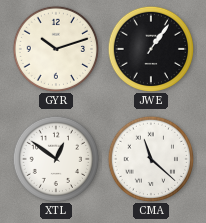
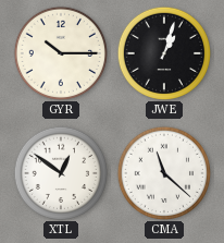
GYR: 10:12 -> 10:15 (60, 52)
JWE: 1:06 -> 1:03 (163, 52)
